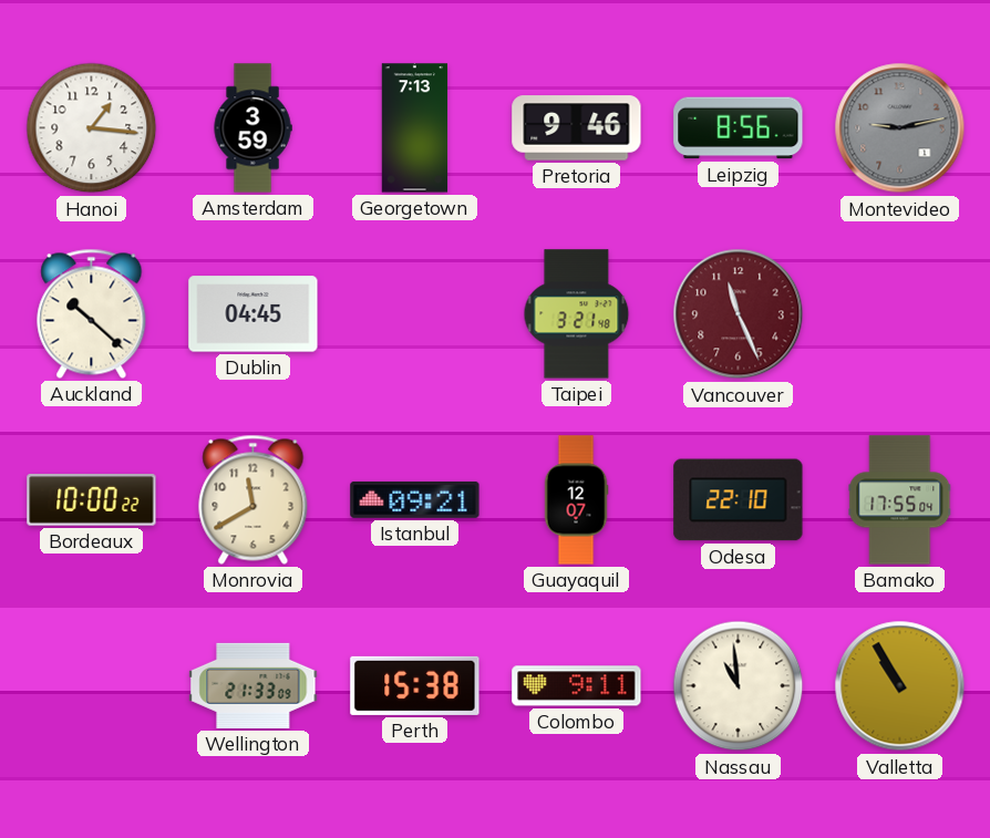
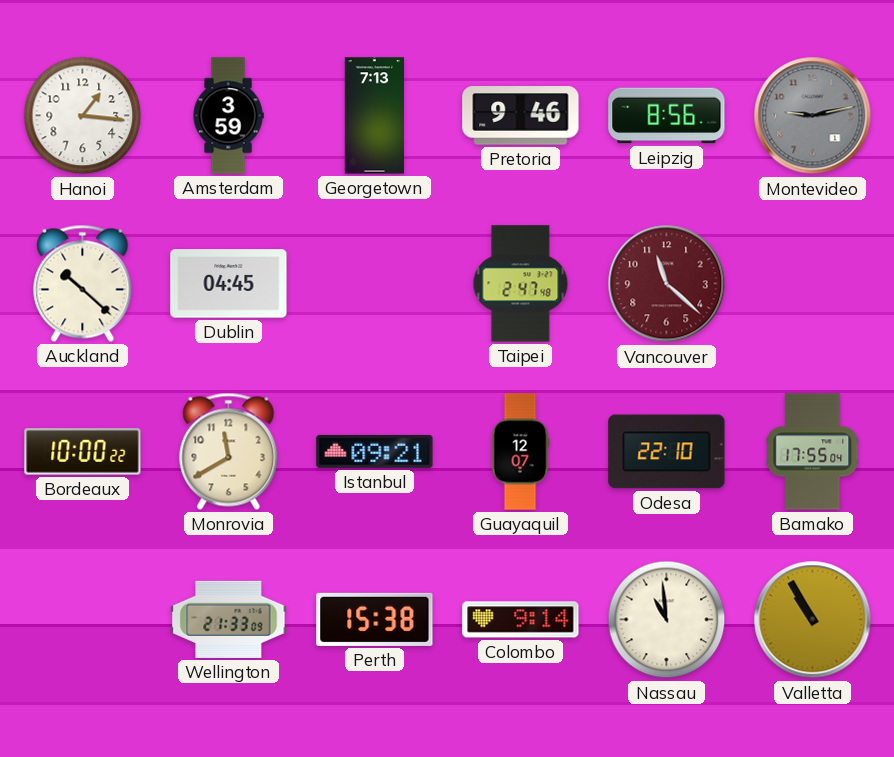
Taipei: 3:21 -> 2:47 (521, 284)
Vancouver: 11:26 -> 11:22 (667, 284)
Colombo: 9:11 -> 9:14 (521, 620)
